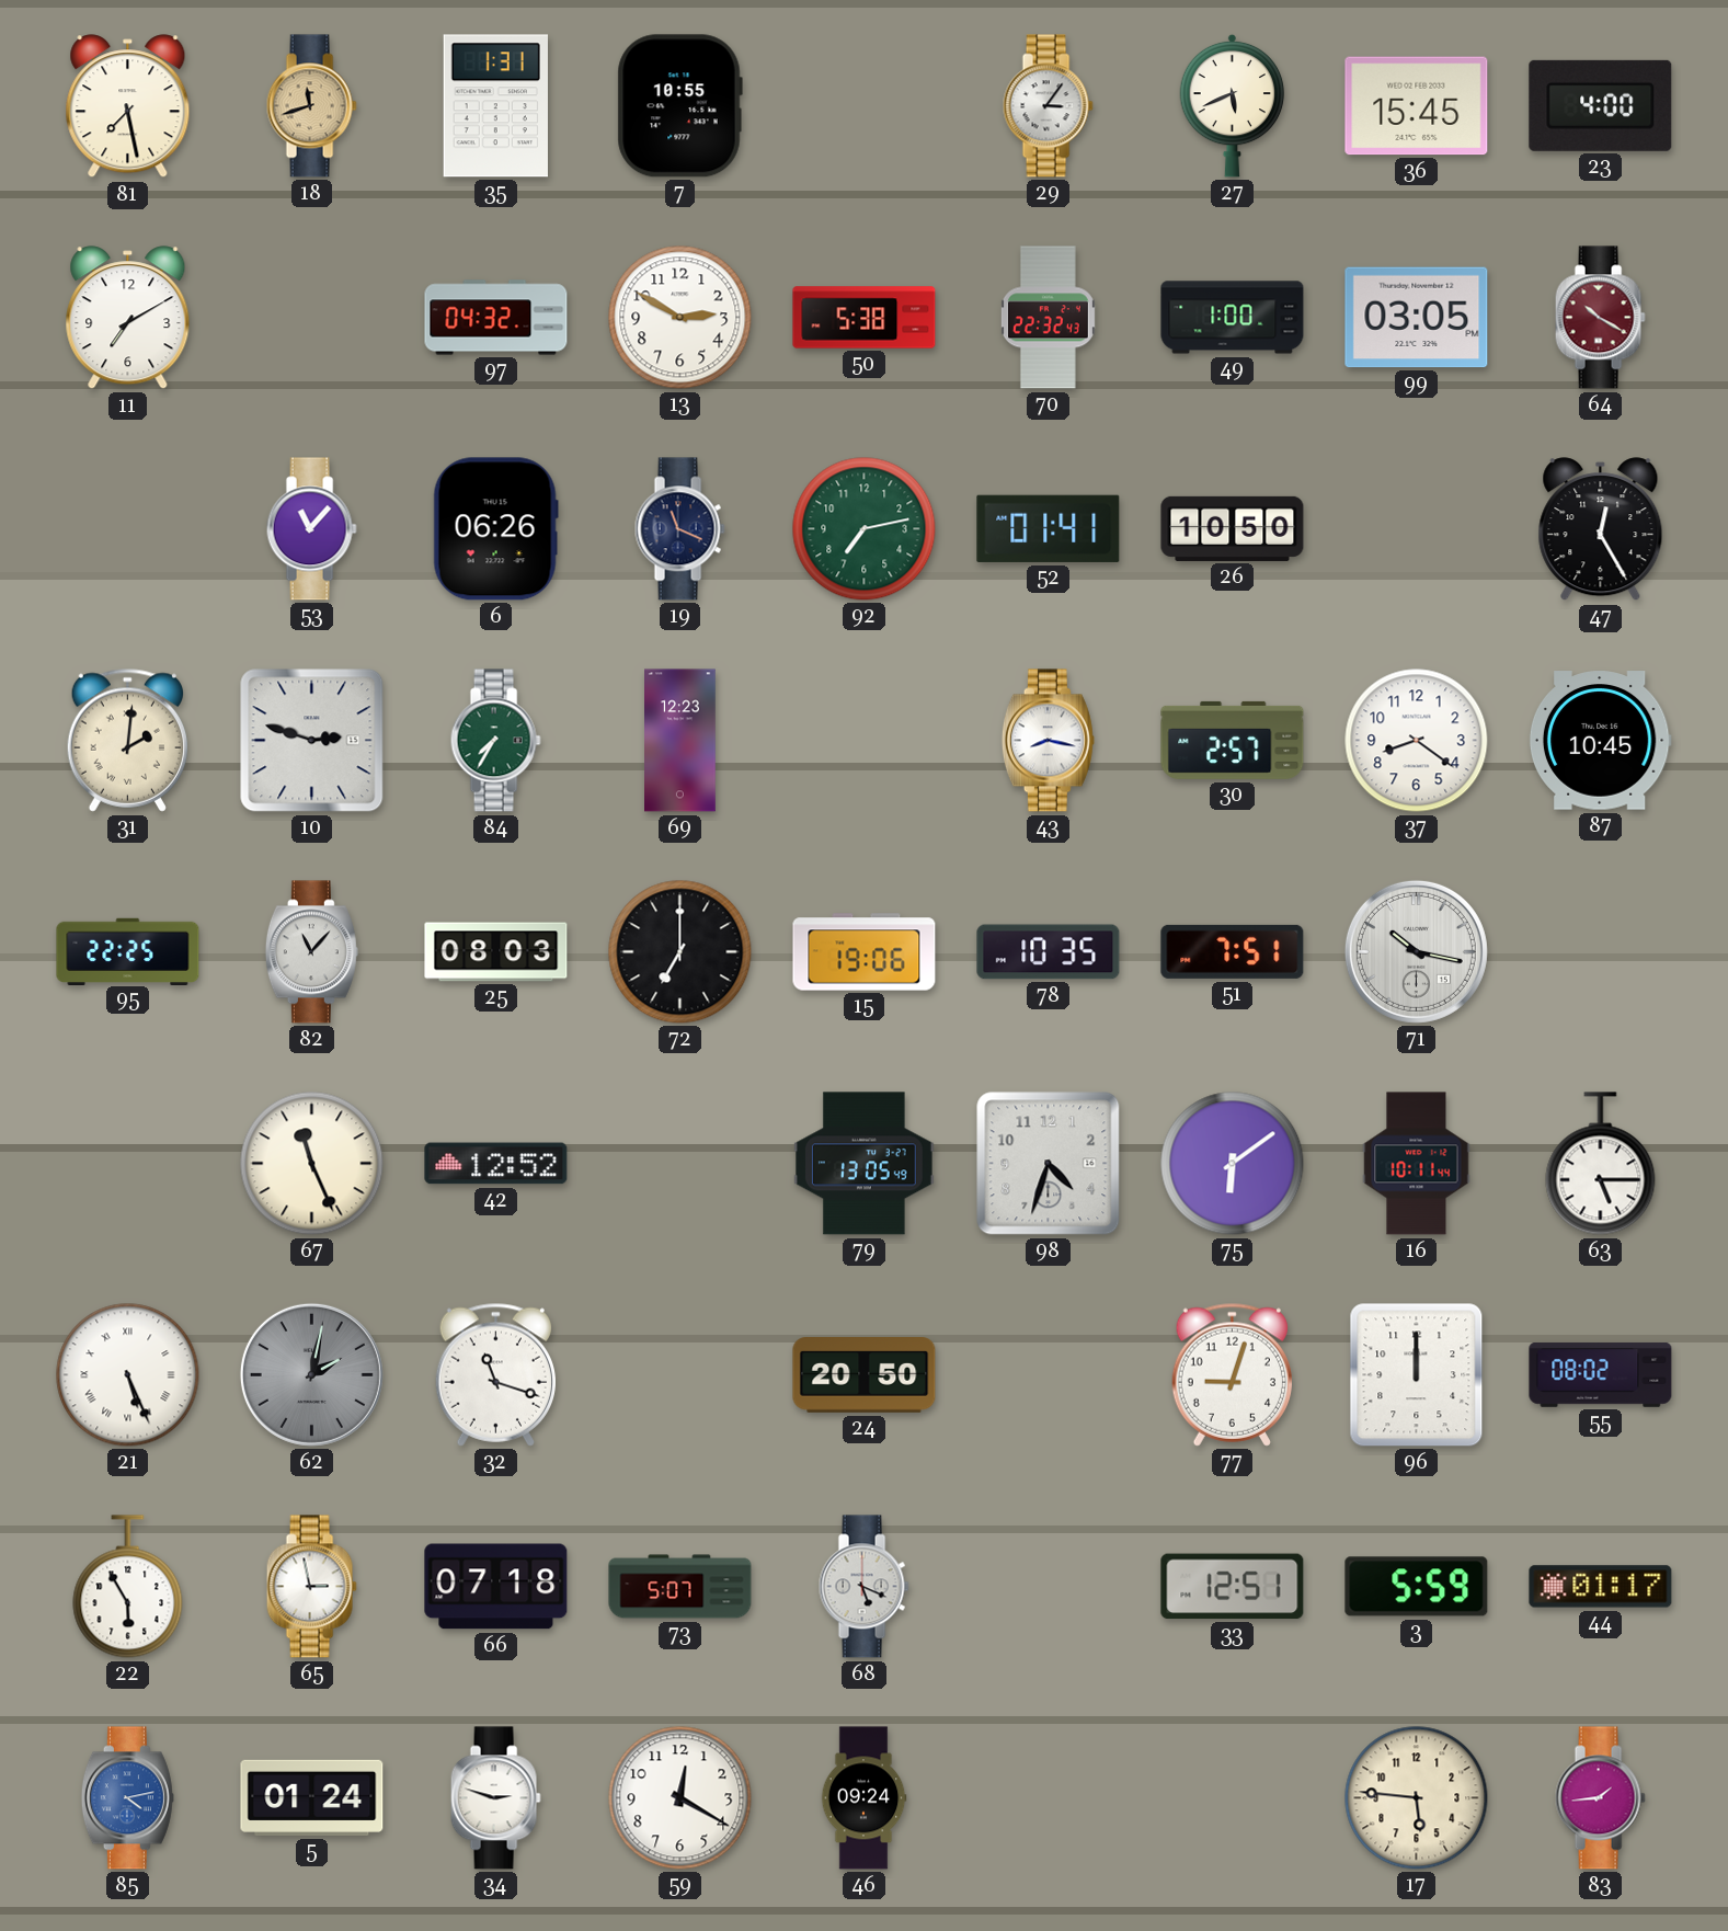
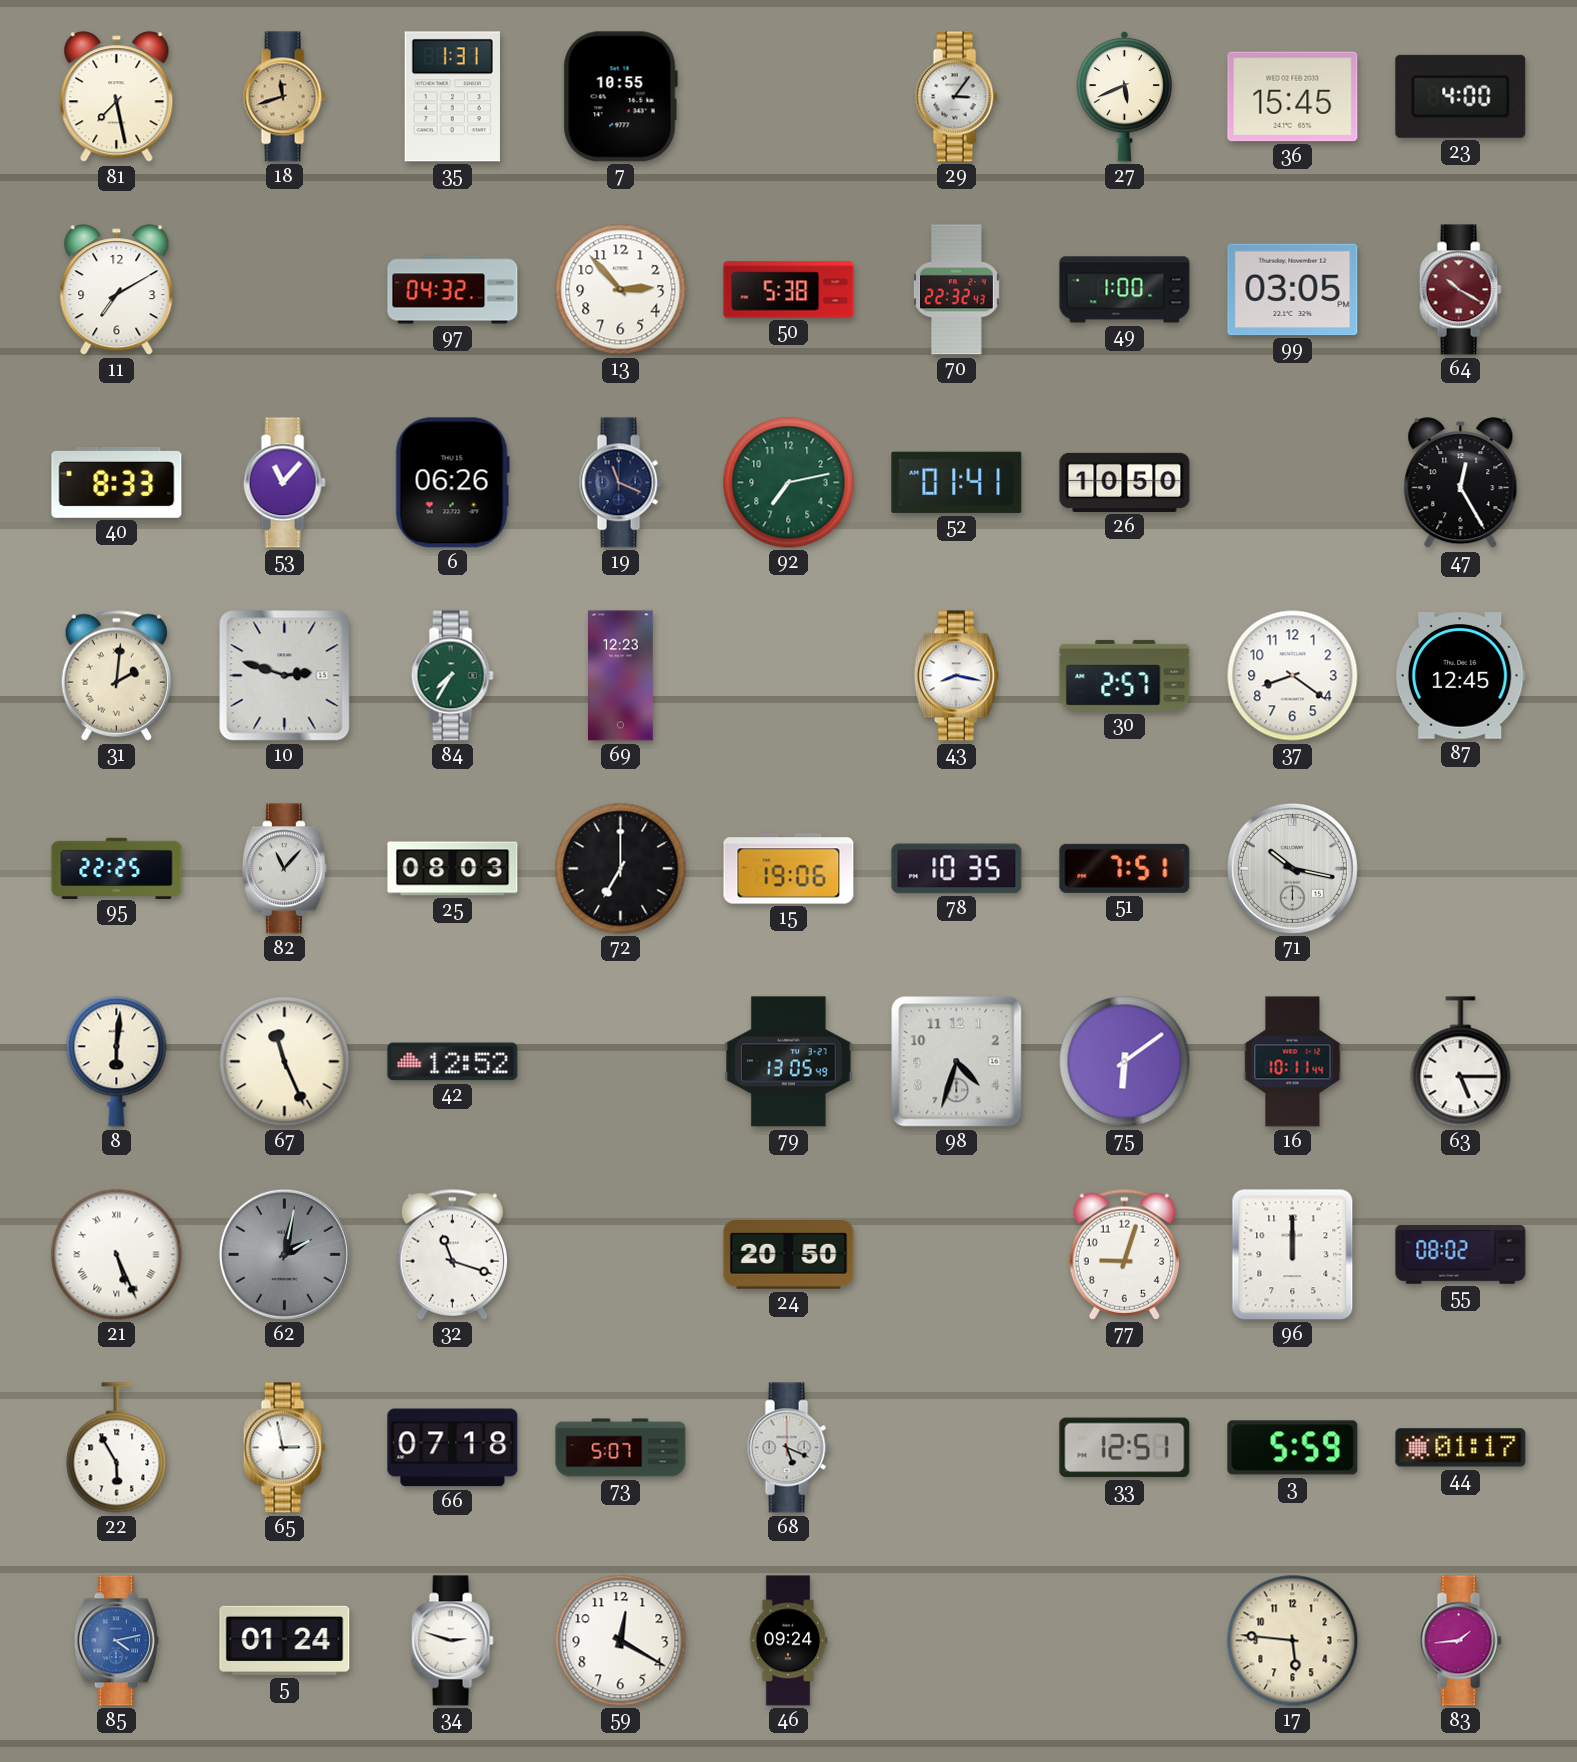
13: 2:50 -> 2:53 (621, 290)
40: none -> 8:33 (117, 482)
87: 10:45 -> 12:45 (1460, 676)
8: none -> 6:01 (117, 1062)
